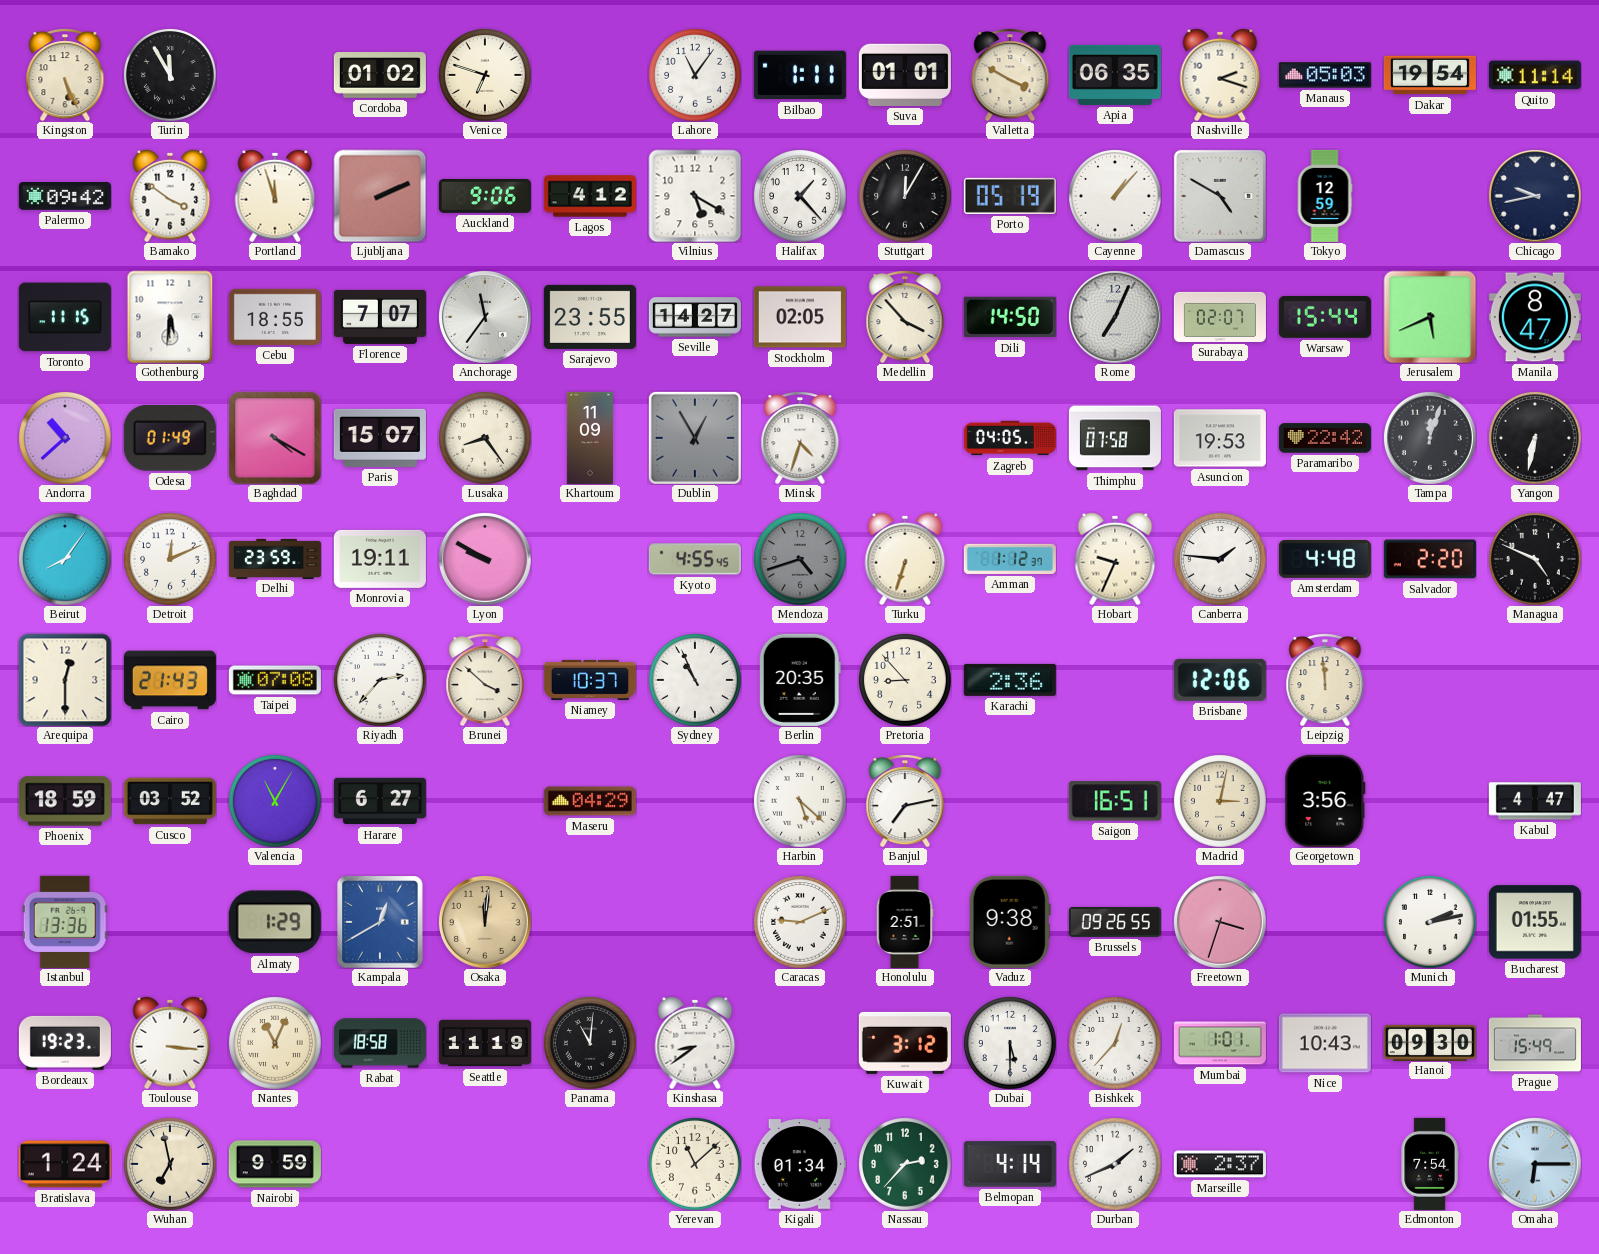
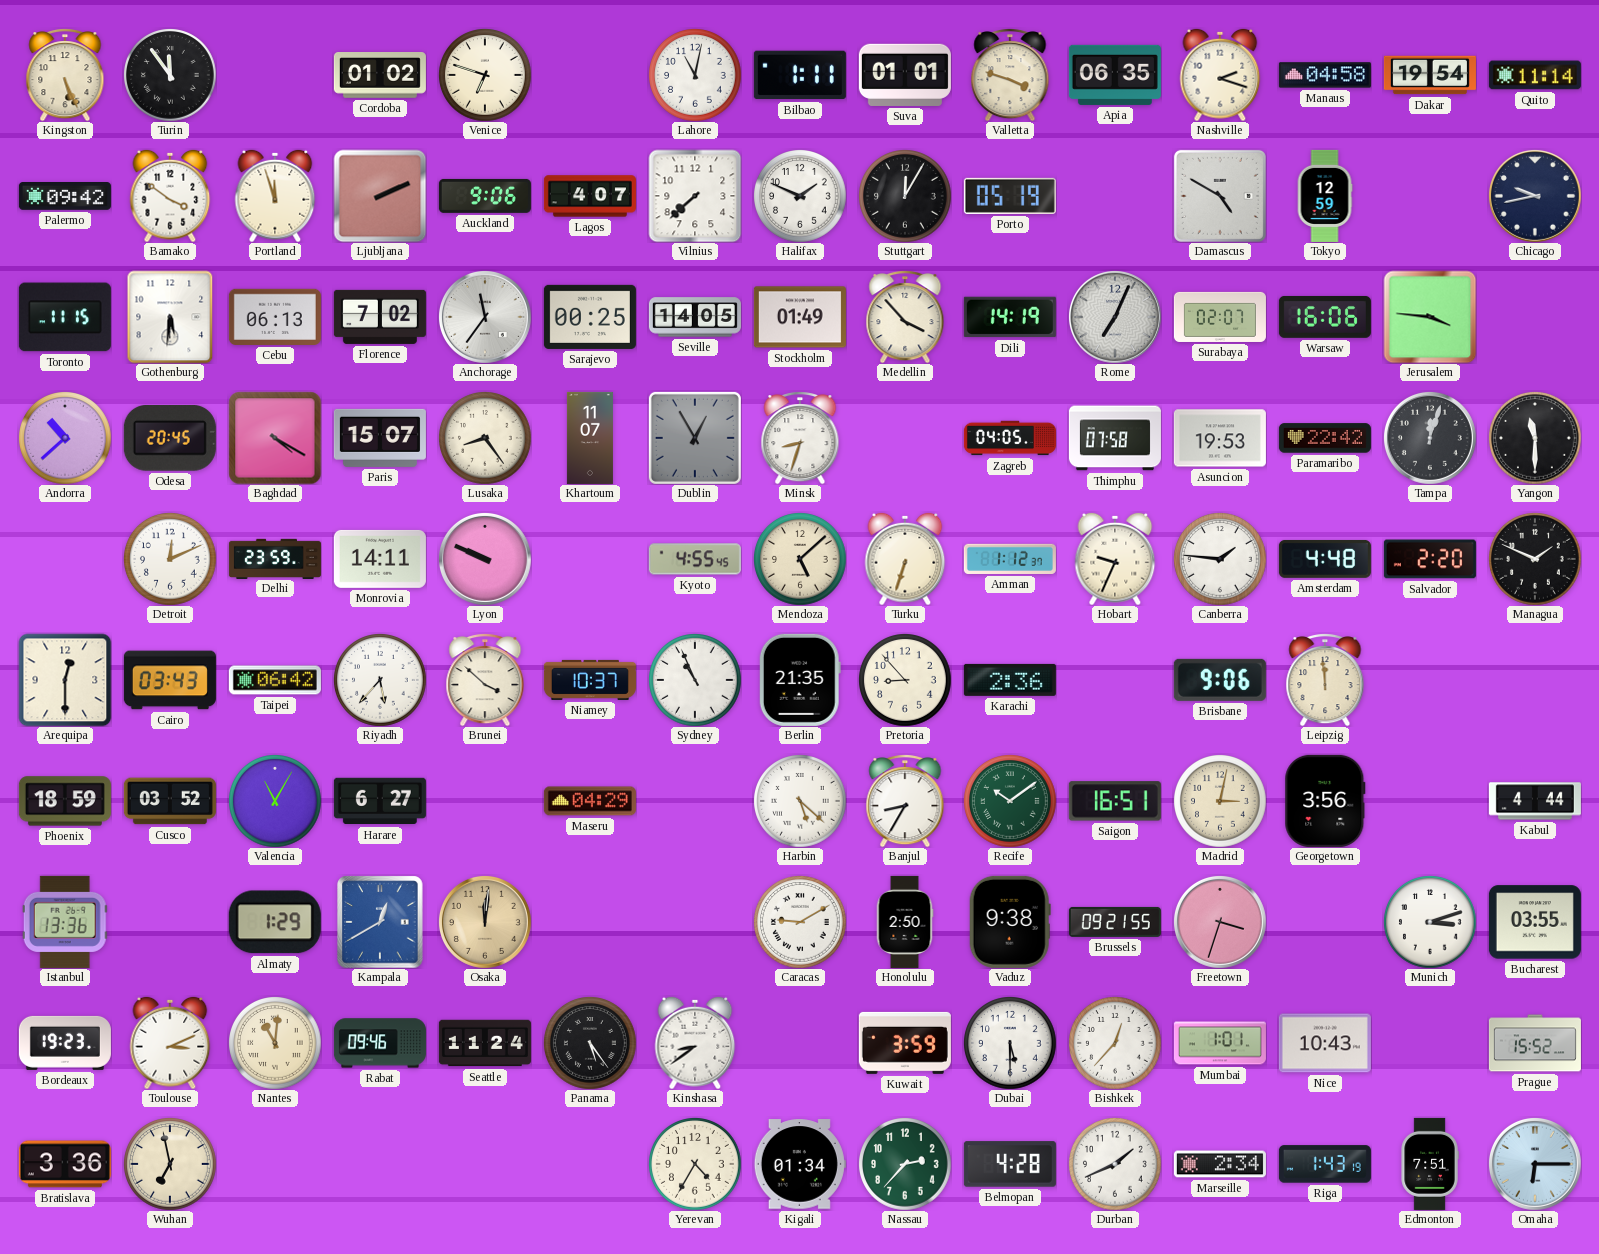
Turin: 11:55 -> 11:54 (170, 75)
Lahore: 11:06 -> 11:02 (695, 75)
Valletta: 3:50 -> 3:48 (1010, 75)
Manaus: 05:03 -> 04:58 (1325, 75)
Lagos: 4:12 -> 4:07 (590, 196)
Vilnius: 5:20 -> 7:38 (695, 196)
Halifax: 1:23 -> 1:49 (800, 196)
Cayenne: 1:07 -> none (1115, 196)
Cebu: 18:55 -> 06:13 (275, 317)
Florence: 7:07 -> 7:02 (380, 317)
Sarajevo: 23:55 -> 00:25 (590, 317)
Seville: 14:27 -> 14:05 (695, 317)
Stockholm: 02:05 -> 01:49 (800, 317)
Dili: 14:50 -> 14:19 (1010, 317)
Warsaw: 15:44 -> 16:06 (1325, 317)
Jerusalem: 5:41 -> 3:46 (1430, 317)
Manila: 8:47 -> none (1535, 317)
Odesa: 01:49 -> 20:45 (170, 439)
Khartoum: 11:09 -> 11:07 (590, 438)
Minsk: 4:33 -> 8:33 (800, 438)
Yangon: 6:32 -> 11:30 (1535, 438)
Beirut: 8:06 -> none (65, 559)
Monrovia: 19:11 -> 14:11 (380, 559)
Lyon: 9:50 -> 9:49 (485, 559)
Mendoza: 4:42 -> 5:08 (800, 559)
Mendoza dial: grey -> cream (800, 559)
Managua: 4:49 -> 1:49 (1535, 559)
Cairo: 21:43 -> 03:43 (170, 680)
Taipei: 07:08 -> 06:42 (275, 680)
Riyadh: 2:37 -> 5:37 (380, 680)
Berlin: 20:35 -> 21:35 (800, 680)
Brisbane: 12:06 -> 9:06 (1220, 680)
Banjul: 7:13 -> 8:35 (905, 801)
Recife: none -> 10:09 (1010, 801)
Kabul: 4:47 -> 4:44 (1535, 801)
Caracas: 9:11 -> 9:10 (800, 922)
Honolulu: 2:51 -> 2:50 (905, 922)
Brussels: 09:26 -> 09:21 (1115, 922)
Munich: 2:13 -> 3:12 (1430, 922)
Bucharest: 01:55 -> 03:55 (1535, 922)
Toulouse: 3:16 -> 3:11 (170, 1043)
Nantes: 11:04 -> 11:01 (275, 1043)
Rabat: 18:58 -> 09:46 (380, 1043)
Seattle: 11:19 -> 11:24 (485, 1043)
Panama: 11:01 -> 5:24 (590, 1043)
Kuwait: 3:12 -> 3:59 (905, 1043)
Hanoi: 09:30 -> none (1430, 1042)
Prague: 15:49 -> 15:52 (1535, 1043)
Bratislava: 1:24 -> 3:36 (65, 1164)
Nairobi: 9:59 -> none (275, 1164)
Yerevan: 11:08 -> 4:35 (695, 1164)
Belmopan: 4:14 -> 4:28 (1010, 1164)
Marseille: 2:37 -> 2:34 (1220, 1164)
Riga: none -> 1:43 (1325, 1164)
Edmonton: 7:54 -> 7:51 (1430, 1164)
